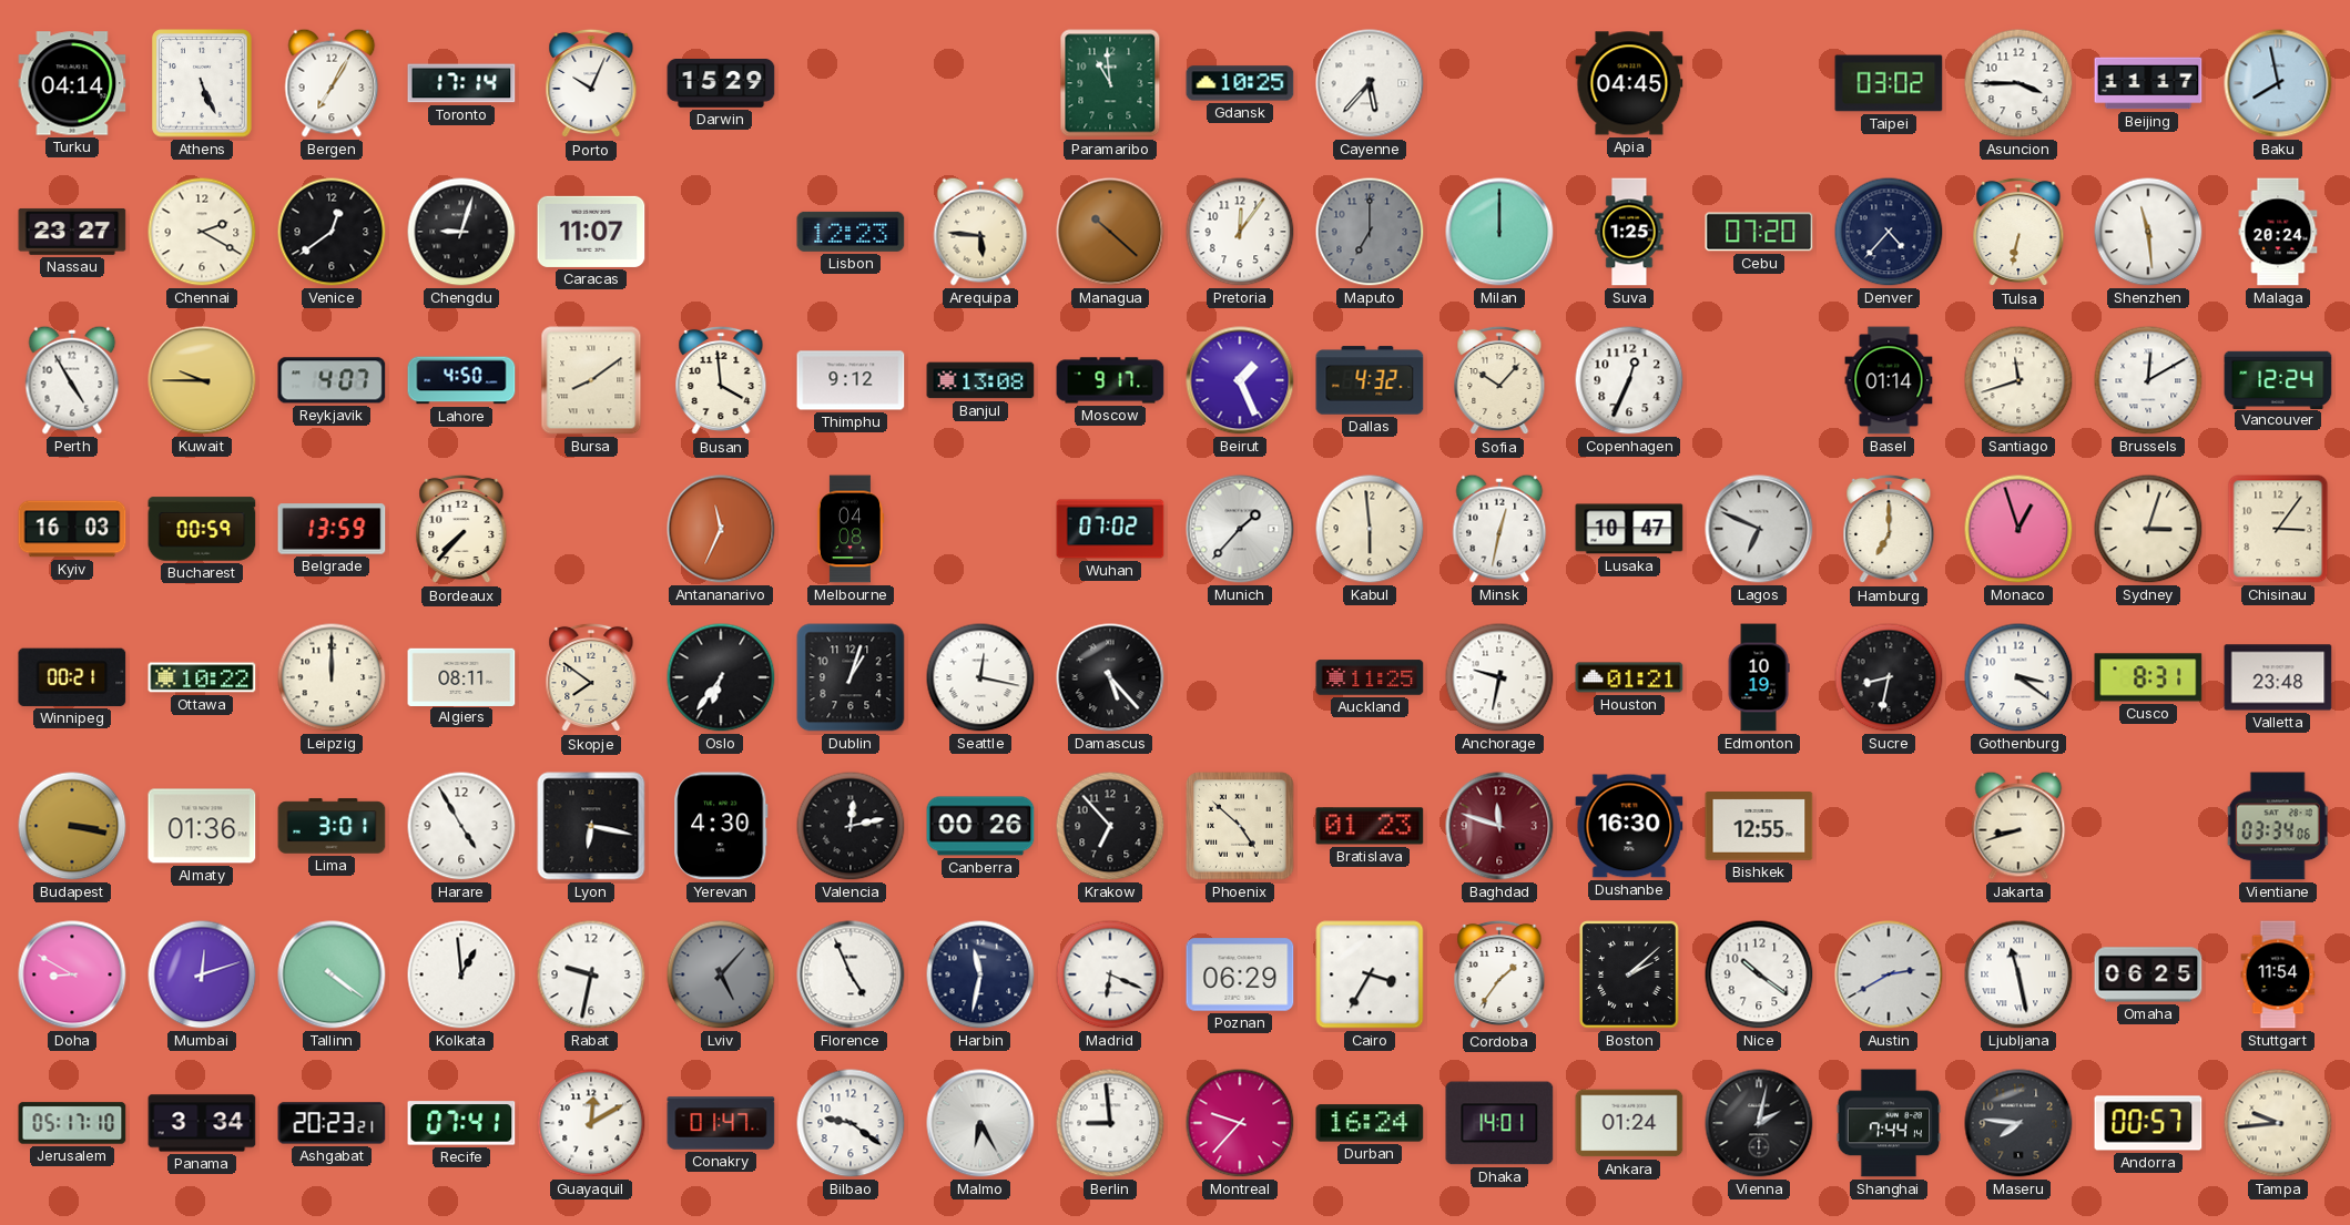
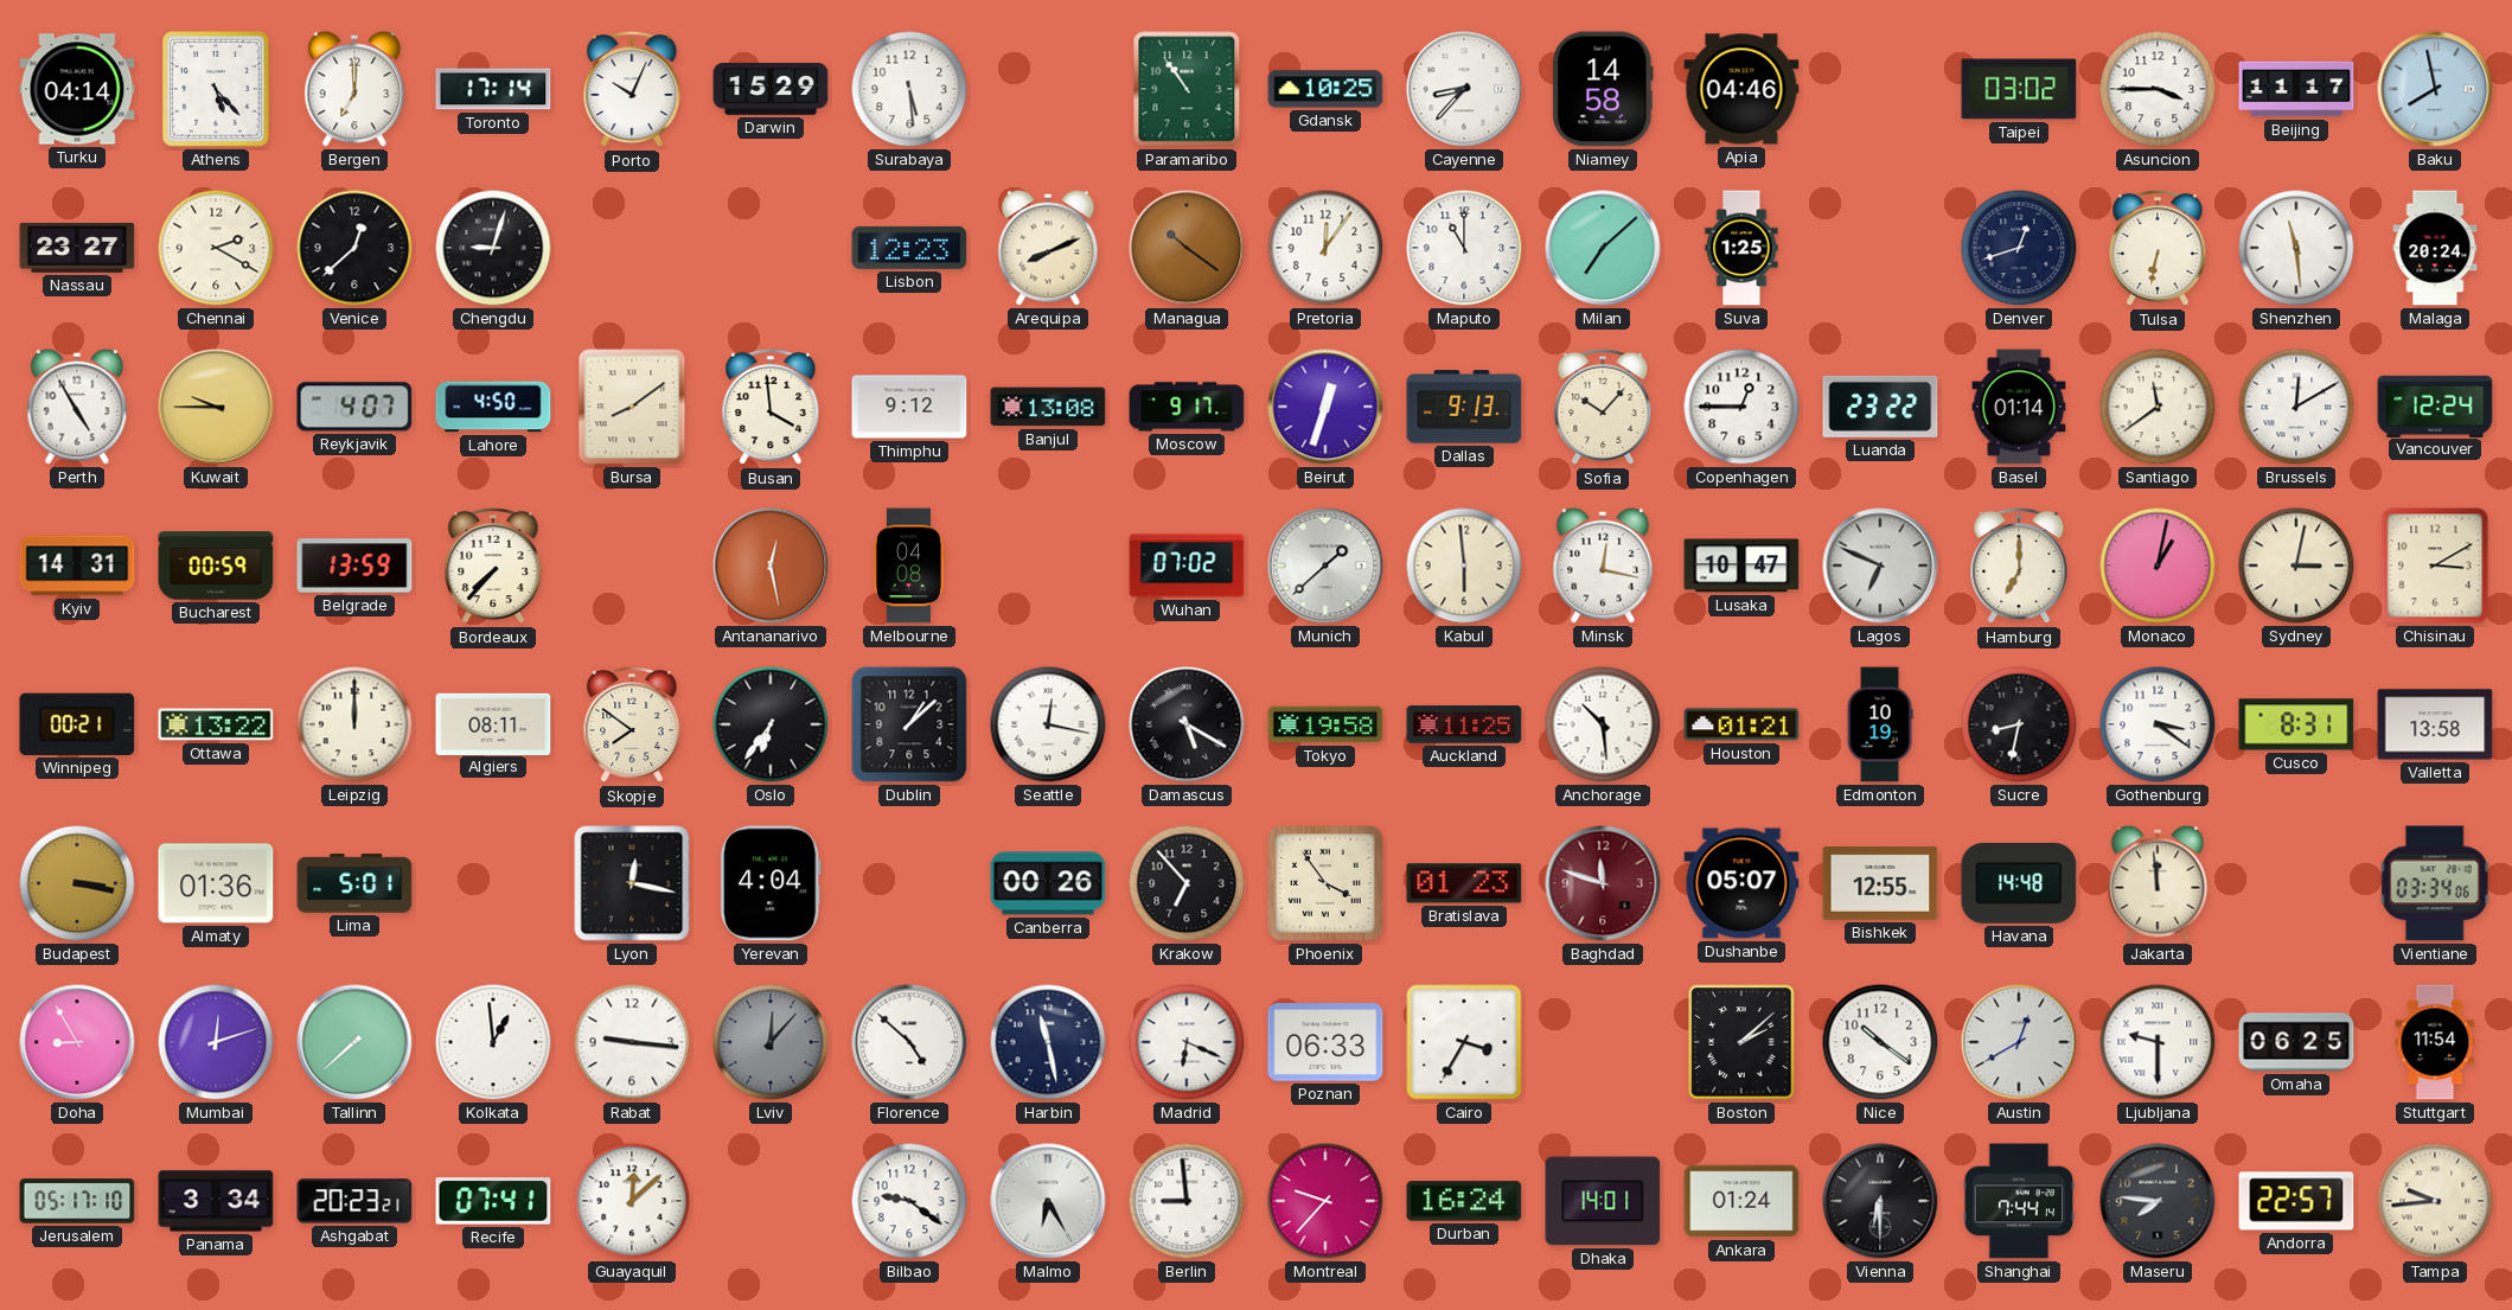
Athens: 5:26 -> 5:23 (216, 89)
Bergen: 7:05 -> 7:00 (354, 89)
Surabaya: none -> 5:29 (909, 89)
Paramaribo: 10:59 -> 10:54 (1187, 89)
Cayenne: 5:37 -> 8:37 (1464, 89)
Niamey: none -> 14:58 (1603, 89)
Apia: 04:45 -> 04:46 (1741, 89)
Venice: 12:39 -> 12:38 (354, 248)
Caracas: 11:07 -> none (591, 232)
Arequipa: 5:46 -> 8:11 (1048, 248)
Managua: 10:22 -> 10:21 (1187, 248)
Maputo: 7:00 -> 11:00 (1464, 248)
Maputo dial: grey -> white (1464, 248)
Milan: 12:00 -> 7:08 (1603, 248)
Cebu: 07:20 -> none (1759, 232)
Denver: 4:37 -> 12:42 (2019, 248)
Beirut: 1:26 -> 12:33 (1325, 407)
Dallas: 4:32 -> 9:13 (1464, 407)
Copenhagen: 12:34 -> 12:45 (1741, 407)
Luanda: none -> 23:22 (1880, 407)
Santiago: 11:42 -> 11:39 (2158, 407)
Kyiv: 16:03 -> 14:31 (77, 565)
Antananarivo: 11:34 -> 12:28 (771, 565)
Munich: 1:37 -> 1:38 (1325, 565)
Minsk: 12:32 -> 12:17 (1603, 565)
Monaco: 12:57 -> 1:02 (2158, 565)
Sydney: 3:03 -> 3:02 (2296, 565)
Chisinau: 3:06 -> 3:10 (2435, 565)
Ottawa: 10:22 -> 13:22 (216, 724)
Dublin: 1:03 -> 1:08 (909, 724)
Damascus: 5:23 -> 5:20 (1187, 724)
Tokyo: none -> 19:58 (1325, 724)
Anchorage: 9:32 -> 10:29 (1603, 724)
Valletta: 23:48 -> 13:58 (2435, 724)
Lima: 3:01 -> 5:01 (354, 883)
Harare: 4:55 -> none (461, 826)
Lyon: 6:17 -> 12:17 (632, 883)
Yerevan: 4:30 -> 4:04 (771, 883)
Valencia: 12:13 -> none (851, 826)
Phoenix: 4:52 -> 3:54 (1325, 883)
Dushanbe: 16:30 -> 05:07 (1741, 883)
Havana: none -> 14:48 (2019, 883)
Jakarta: 8:42 -> 11:59 (2158, 883)
Doha: 8:50 -> 8:55 (77, 1042)
Tallinn: 4:21 -> 7:38 (354, 1042)
Rabat: 9:32 -> 9:16 (632, 1042)
Lviv: 5:07 -> 12:07 (771, 1042)
Florence: 4:56 -> 4:52 (909, 1042)
Harbin: 11:32 -> 11:28 (1048, 1042)
Poznan: 06:29 -> 06:33 (1325, 1042)
Cordoba: 1:36 -> none (1499, 974)
Austin: 2:40 -> 12:40 (2019, 1042)
Ljubljana: 11:28 -> 9:30 (2158, 1042)
Guayaquil: 12:10 -> 12:08 (632, 1201)
Conakry: 01:47 -> none (721, 1123)
Vienna: 2:02 -> 6:30 (1880, 1201)
Andorra: 00:57 -> 22:57 (2296, 1201)
